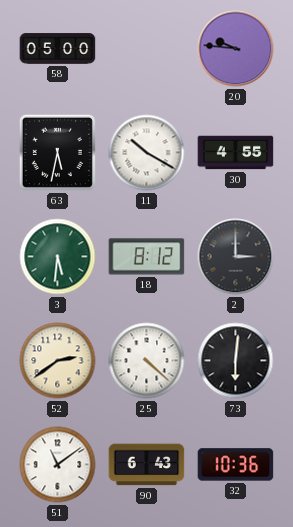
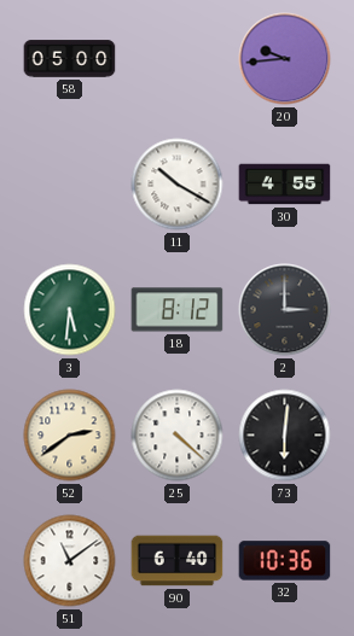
20: 9:46 -> 9:44 (285, 59)
63: 5:32 -> none (57, 152)
90: 6:43 -> 6:40 (178, 561)
